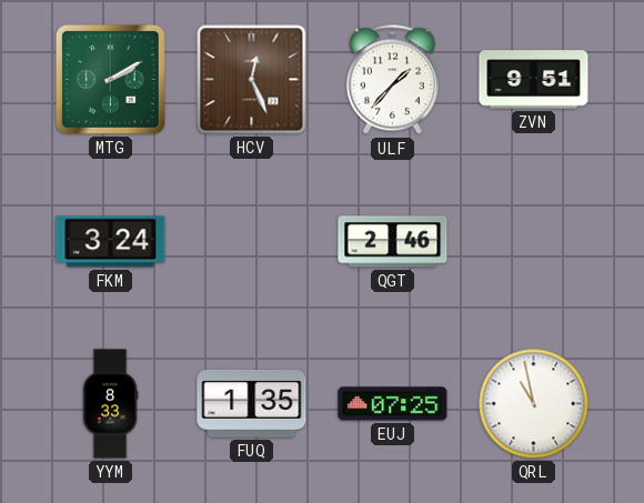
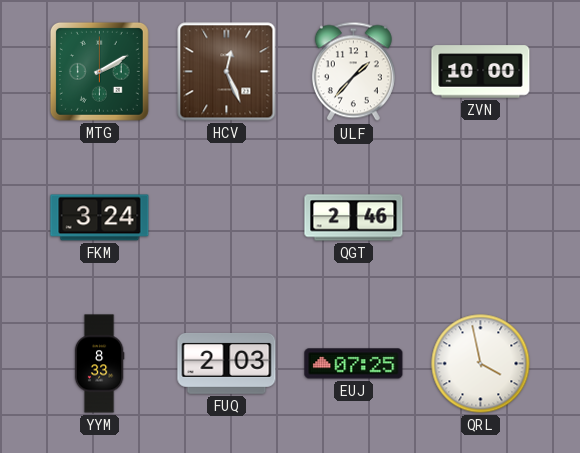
ZVN: 9:51 -> 10:00 (481, 72)
FUQ: 1:35 -> 2:03 (227, 363)
QRL: 10:58 -> 3:58 (481, 364)
